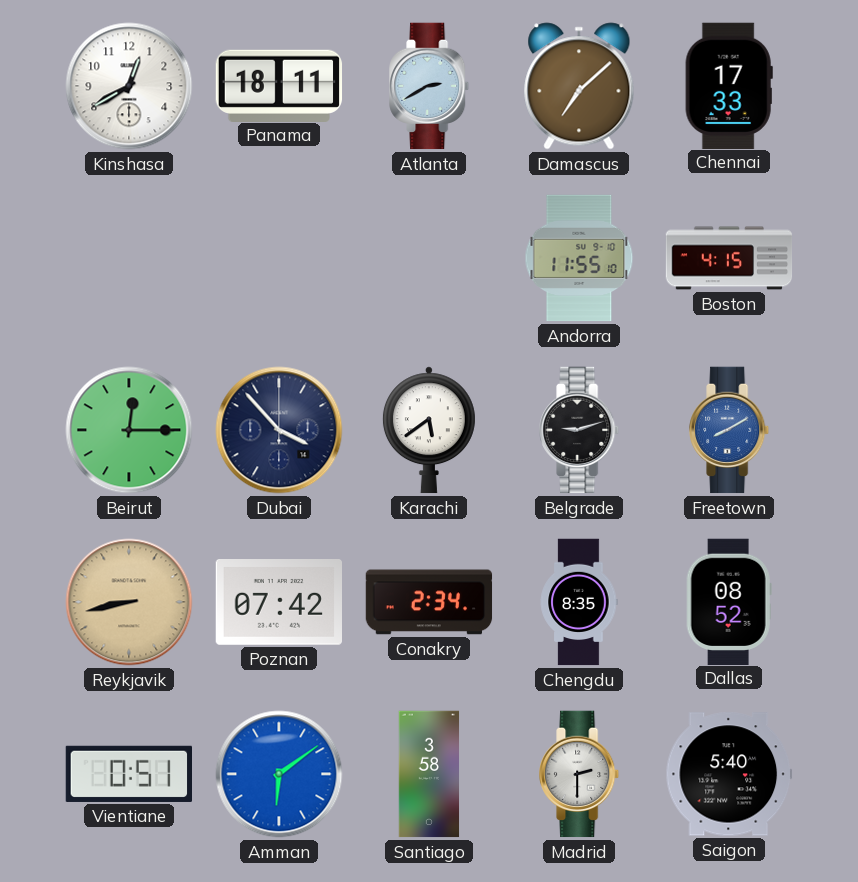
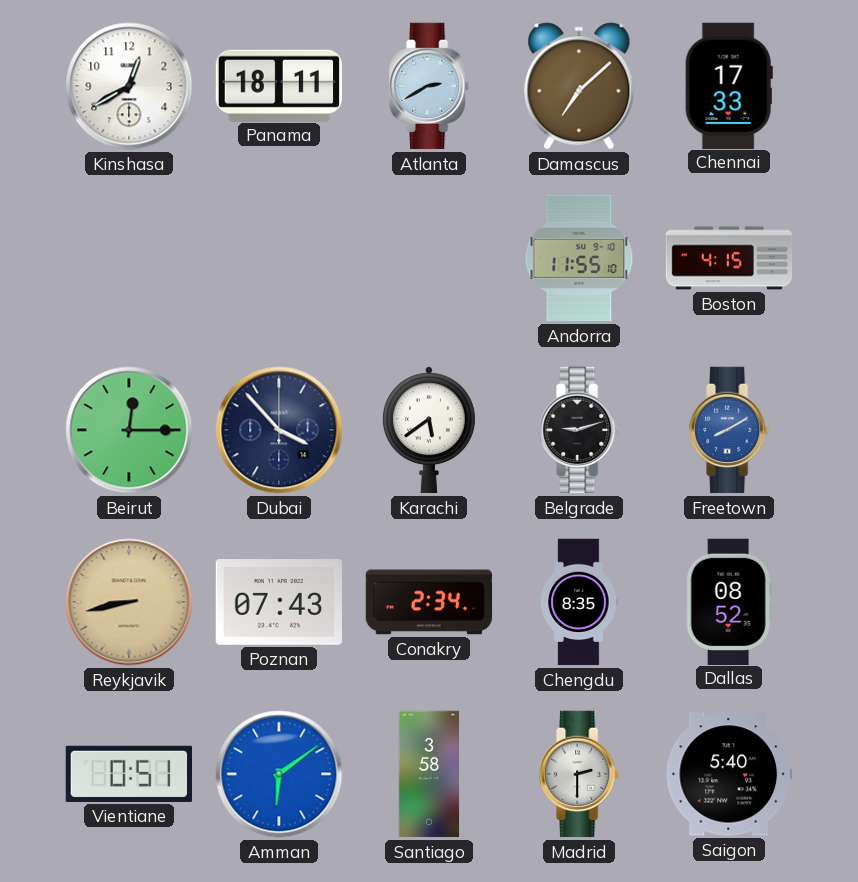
Poznan: 07:42 -> 07:43 (278, 603)
